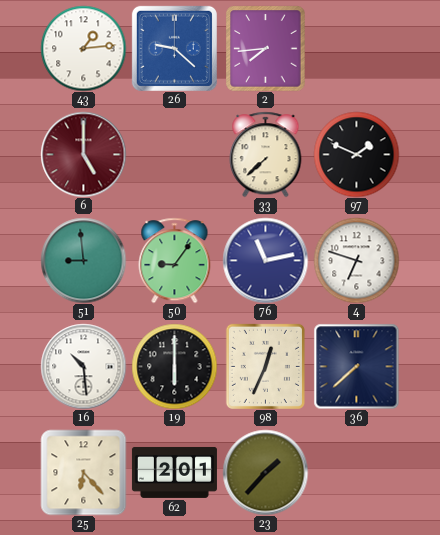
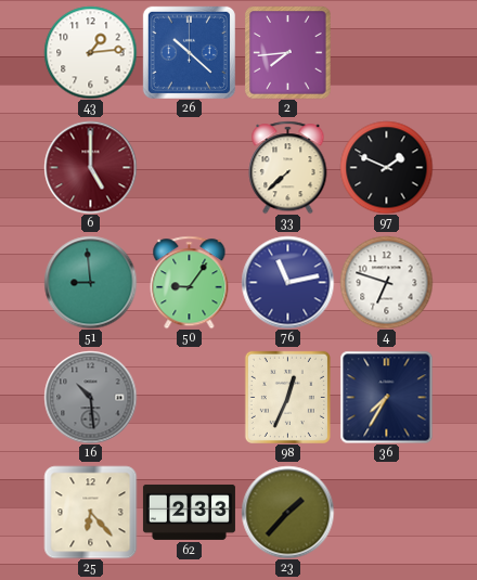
26: 9:22 -> 10:22 (189, 52)
16 dial: white -> grey (90, 397)
19: 6:00 -> none (174, 366)
36: 7:38 -> 7:35 (386, 397)
62: 2:01 -> 2:33 (189, 512)
